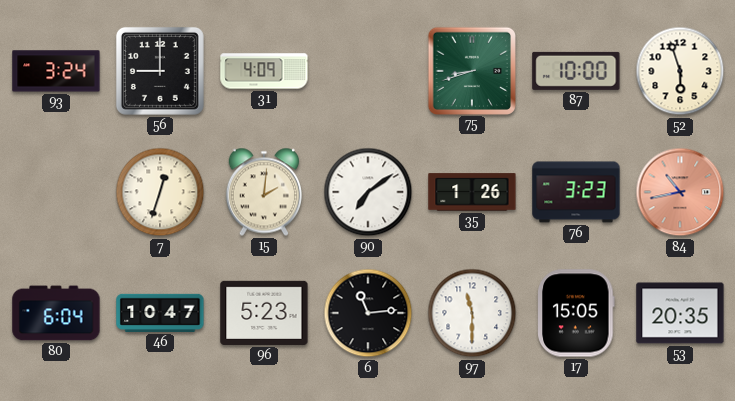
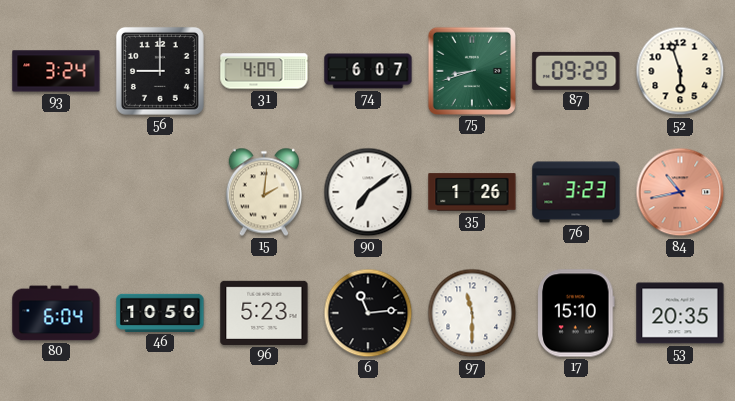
74: none -> 6:07 (368, 71)
87: 10:00 -> 09:29 (576, 71)
7: 12:33 -> none (160, 192)
46: 10:47 -> 10:50 (160, 313)
17: 15:05 -> 15:10 (576, 313)
